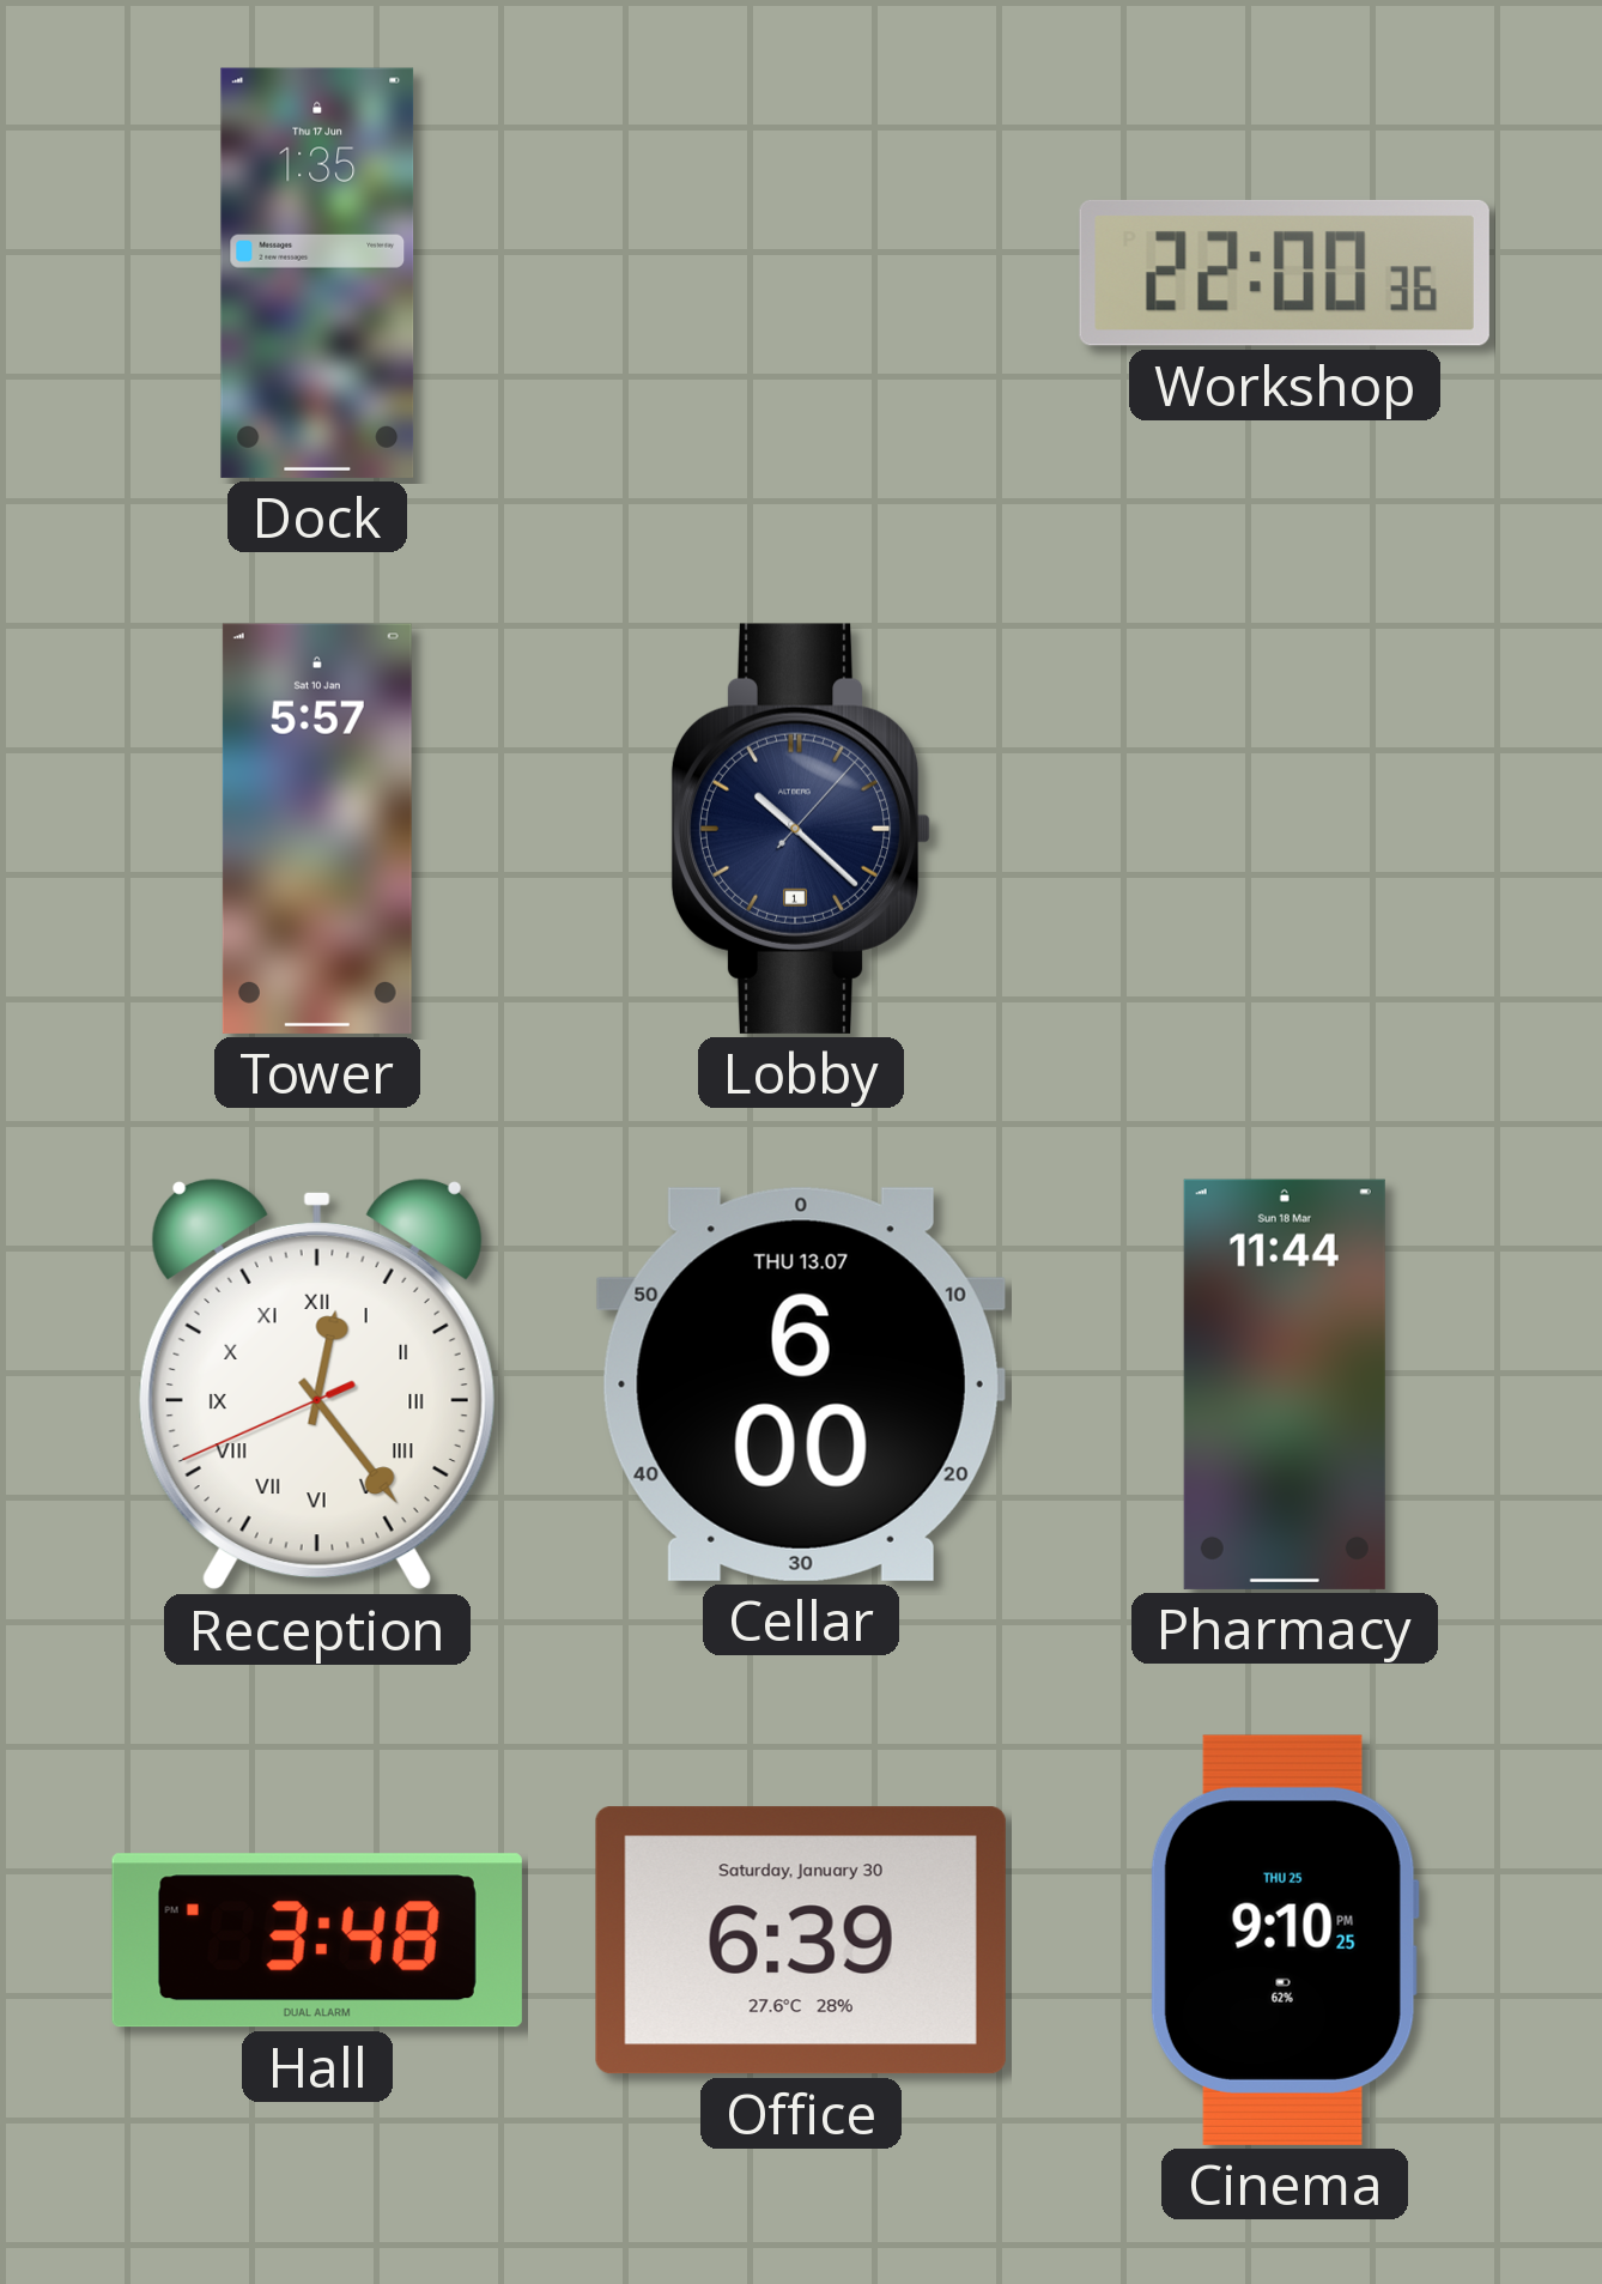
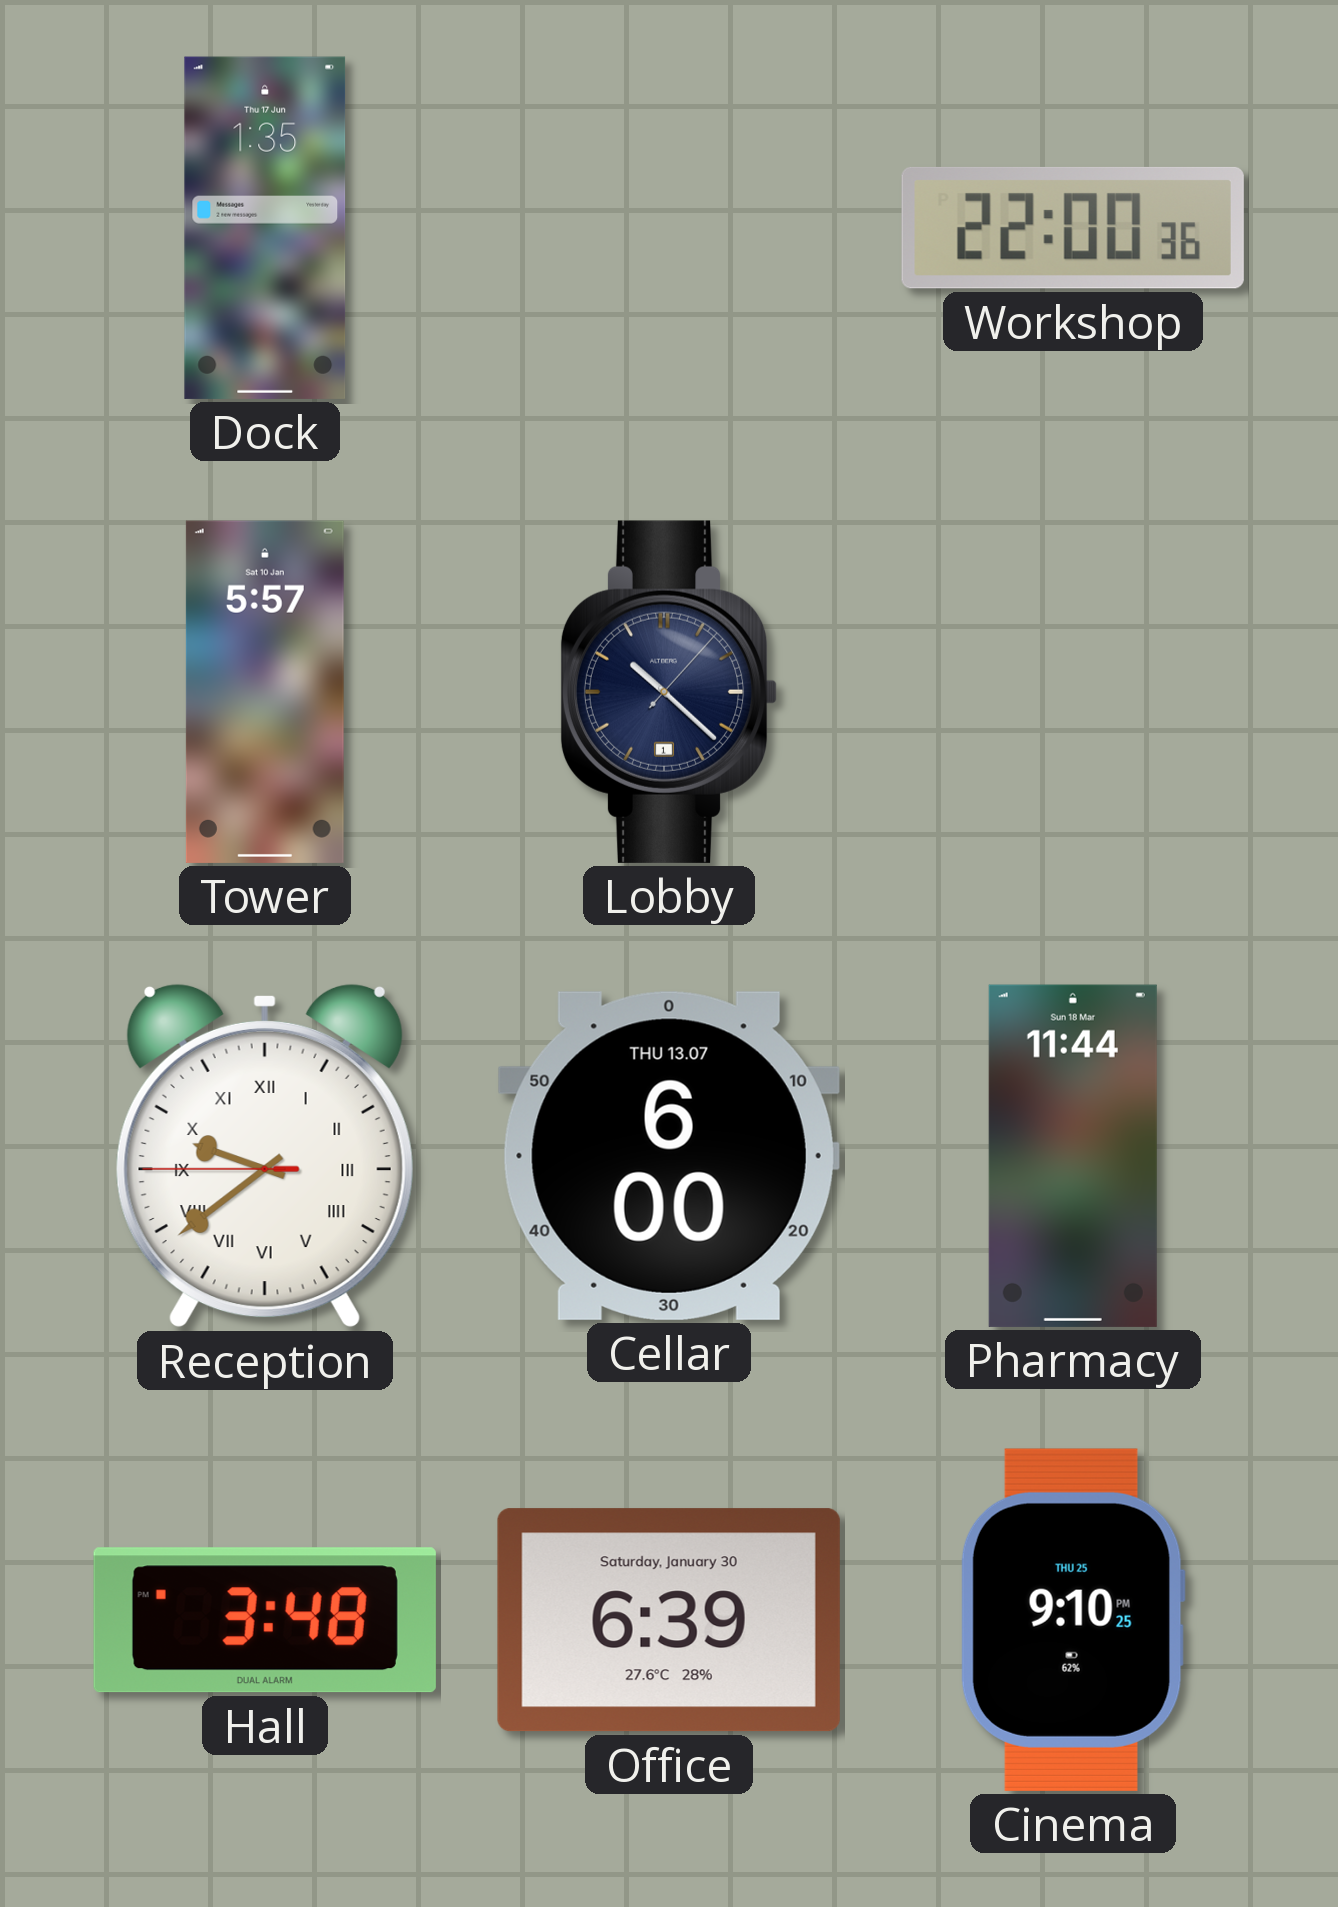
Reception: 12:23 -> 9:38 (265, 1156)
